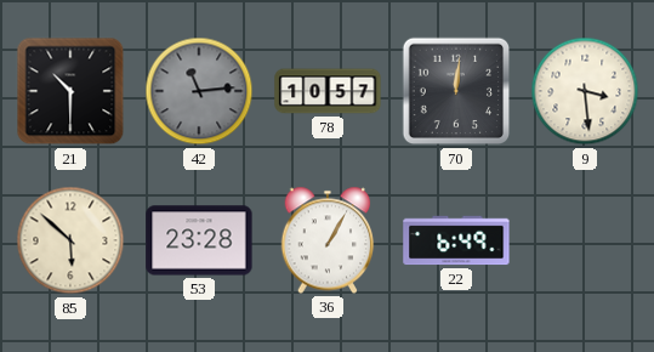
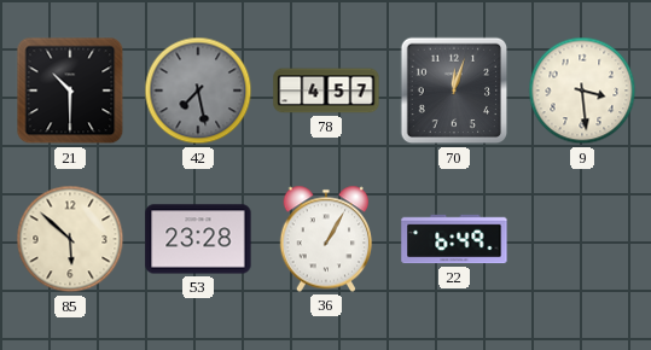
42: 11:14 -> 7:28 (198, 91)
78: 10:57 -> 4:57 (326, 91)
70: 12:01 -> 12:03 (454, 91)
